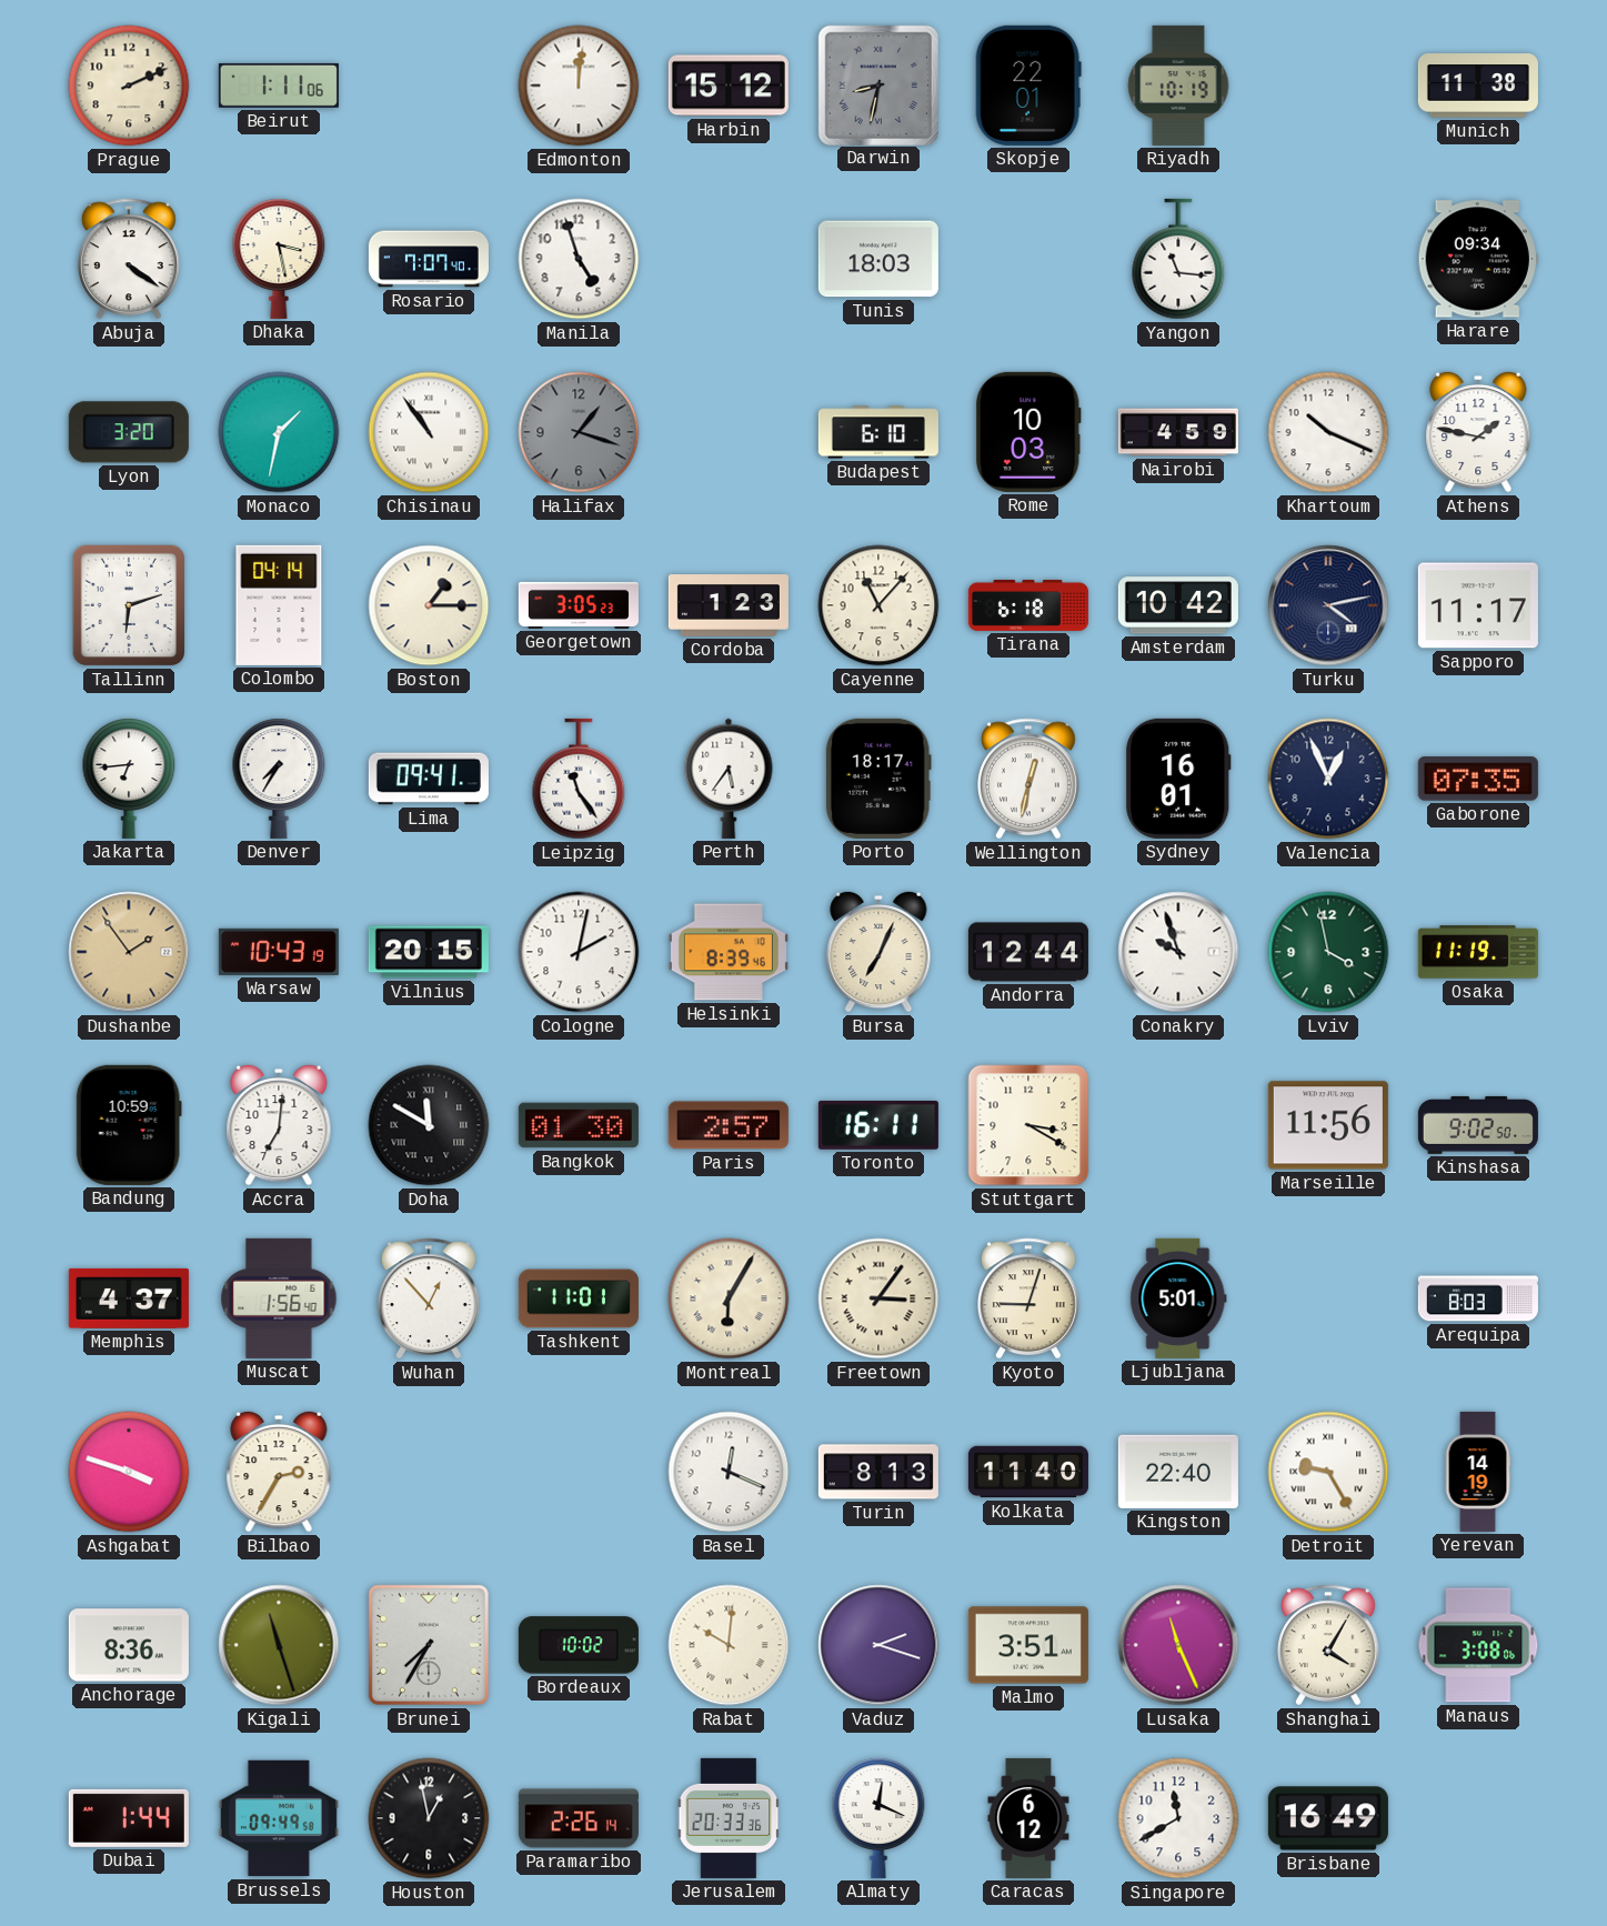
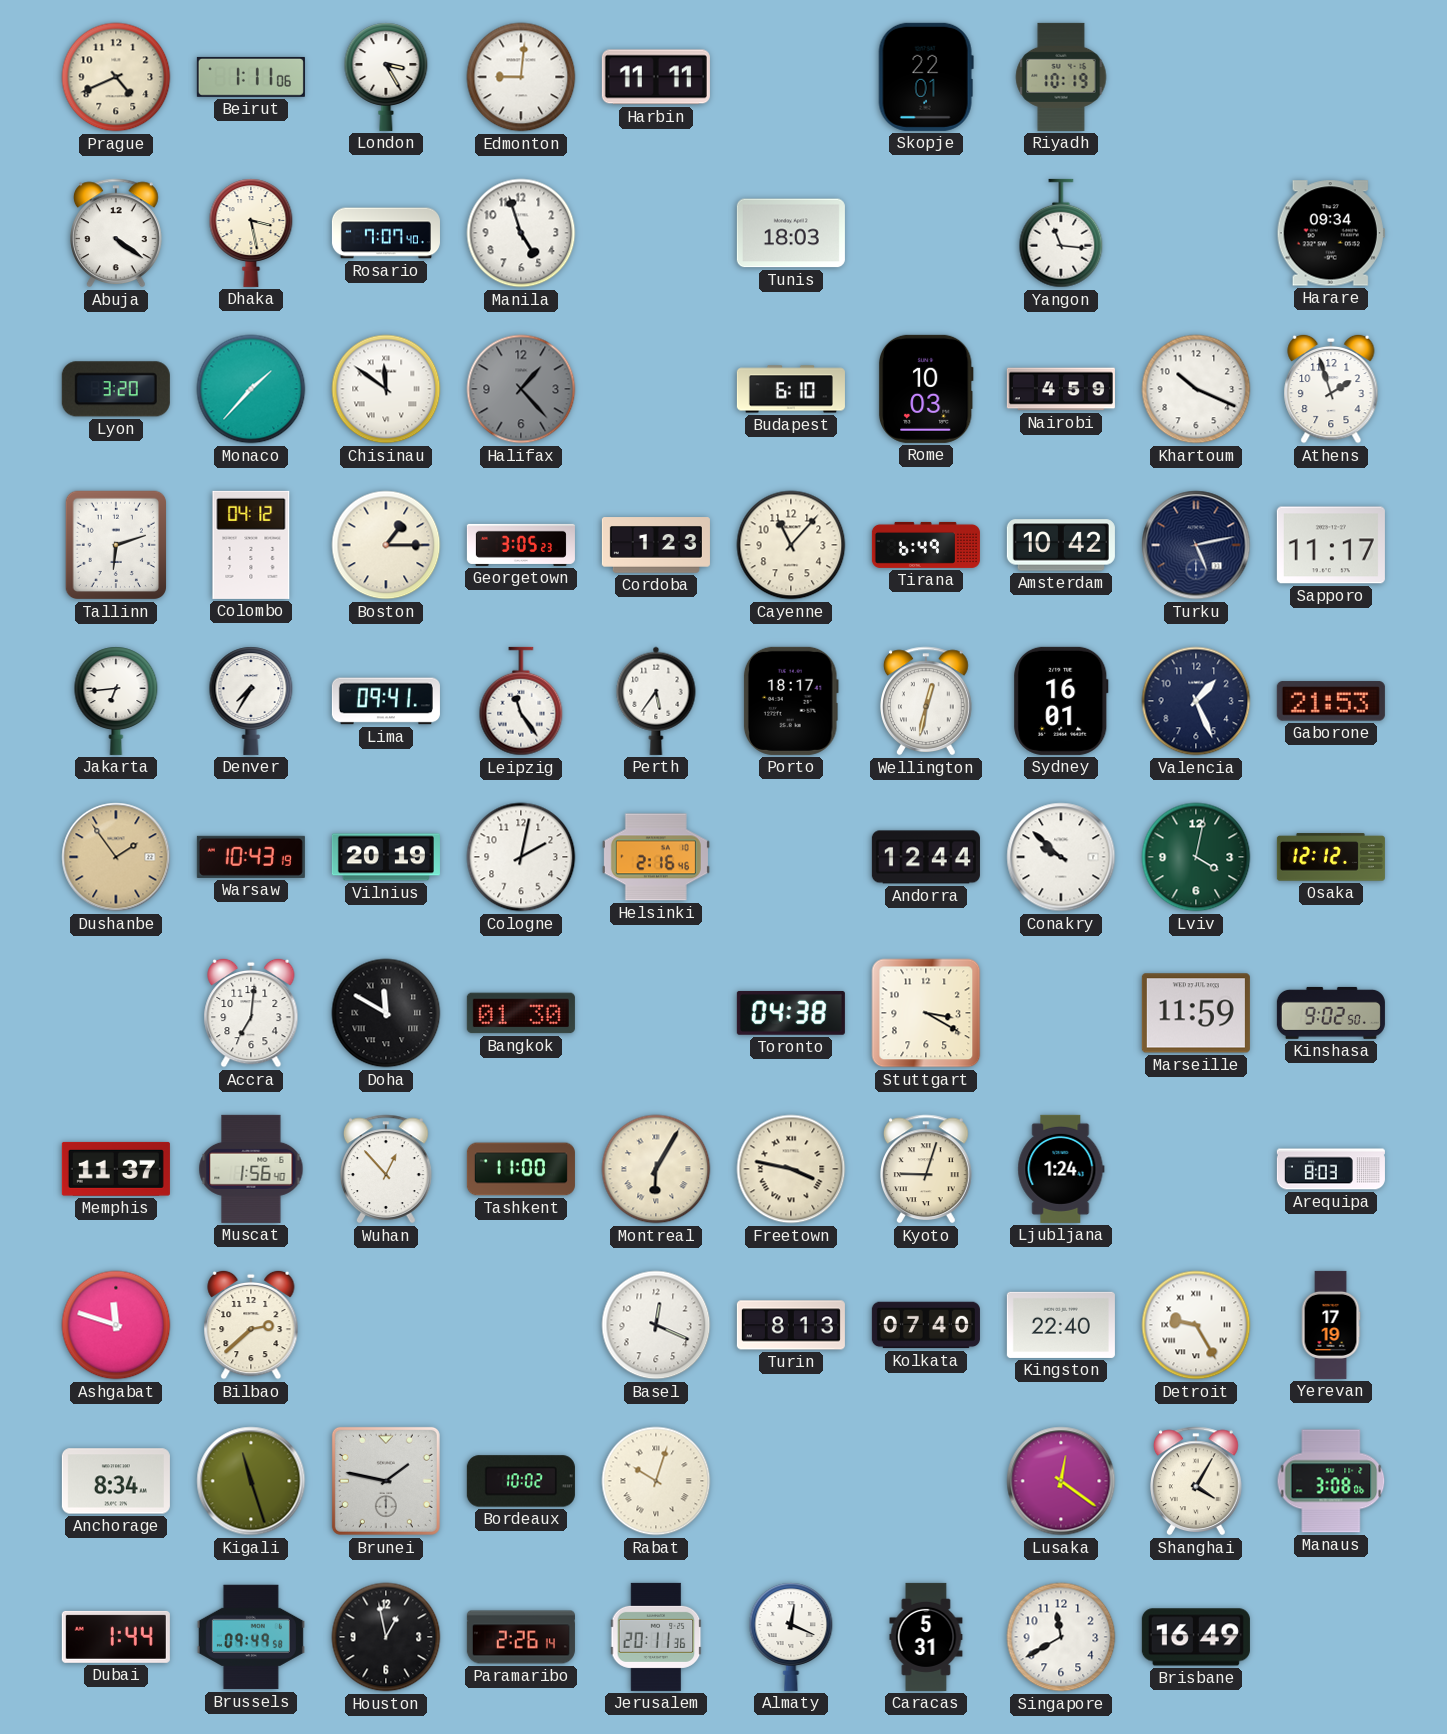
Prague: 2:11 -> 4:41 (116, 77)
London: none -> 3:25 (386, 77)
Edmonton: 12:01 -> 9:01 (521, 77)
Harbin: 15:12 -> 11:11 (656, 77)
Darwin: 8:32 -> none (877, 84)
Munich: 11:38 -> none (1478, 86)
Monaco: 1:32 -> 1:37 (251, 389)
Chisinau: 10:54 -> 11:51 (386, 389)
Halifax: 1:18 -> 1:23 (521, 389)
Athens: 1:47 -> 1:57 (1331, 389)
Colombo: 04:14 -> 04:12 (251, 545)
Tirana: 6:18 -> 6:49 (926, 545)
Turku: 4:13 -> 5:13 (1196, 545)
Valencia: 12:56 -> 1:26 (1196, 701)
Gaborone: 07:35 -> 21:53 (1331, 701)
Vilnius: 20:15 -> 20:19 (386, 857)
Helsinki: 8:39 -> 2:16 (656, 857)
Bursa: 7:04 -> none (878, 952)
Conakry: 9:57 -> 9:52 (1061, 857)
Lviv: 3:58 -> 4:02 (1196, 857)
Osaka: 11:19 -> 12:12 (1331, 857)
Bandung: 10:59 -> none (129, 1125)
Paris: 2:57 -> none (729, 1125)
Toronto: 16:11 -> 04:38 (791, 1013)
Marseille: 11:56 -> 11:59 (1196, 1013)
Memphis: 4:37 -> 11:37 (116, 1169)
Tashkent: 11:01 -> 11:00 (521, 1169)
Freetown: 3:06 -> 3:47 (791, 1169)
Ljubljana: 5:01 -> 1:24 (1061, 1169)
Ashgabat: 3:48 -> 11:48 (116, 1325)
Bilbao: 2:35 -> 2:38 (251, 1325)
Kolkata: 11:40 -> 07:40 (926, 1325)
Yerevan: 14:19 -> 17:19 (1331, 1325)
Anchorage: 8:36 -> 8:34 (116, 1481)
Brunei: 7:35 -> 1:47 (386, 1481)
Rabat: 10:01 -> 10:03 (656, 1481)
Vaduz: 2:18 -> none (878, 1645)
Malmo: 3:51 -> none (1028, 1645)
Lusaka: 11:26 -> 12:21 (1061, 1481)
Jerusalem: 20:33 -> 20:11 (656, 1637)
Caracas: 6:12 -> 5:31 (926, 1637)
